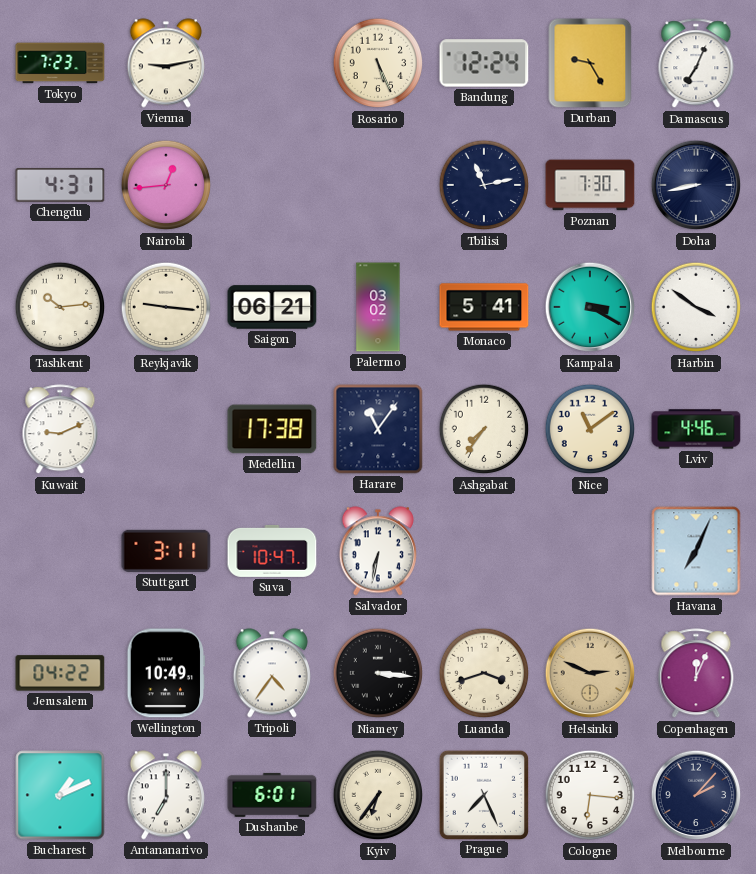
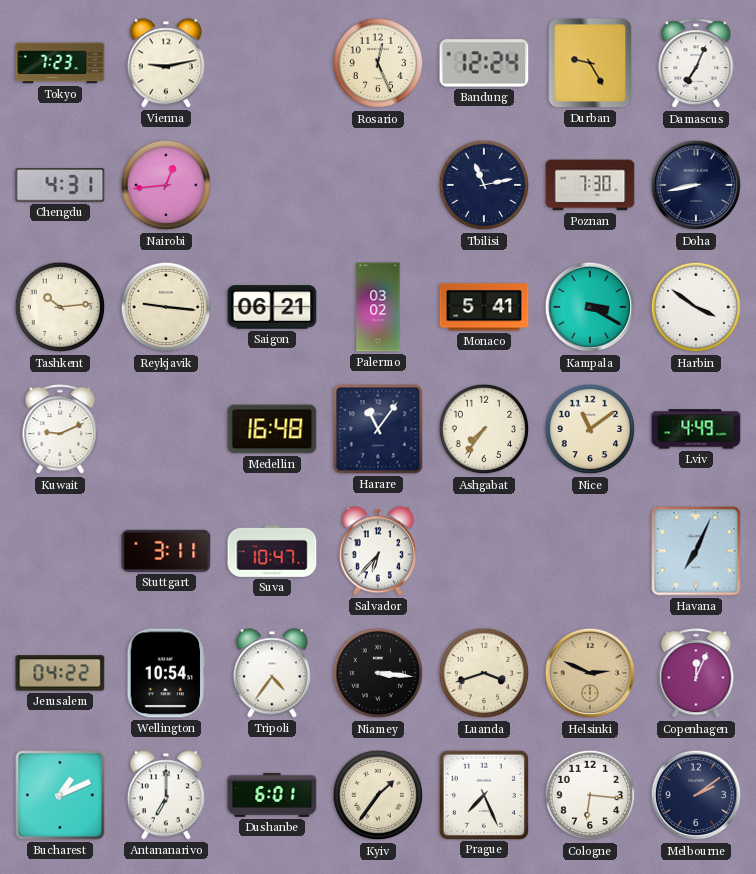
Rosario: 5:26 -> 12:26 (378, 63)
Medellin: 17:38 -> 16:48 (272, 429)
Lviv: 4:46 -> 4:49 (696, 429)
Salvador: 6:32 -> 6:37 (378, 551)
Wellington: 10:49 -> 10:54 (166, 673)
Kyiv: 6:36 -> 1:36 (378, 795)
Melbourne: 2:07 -> 2:09 (696, 795)
